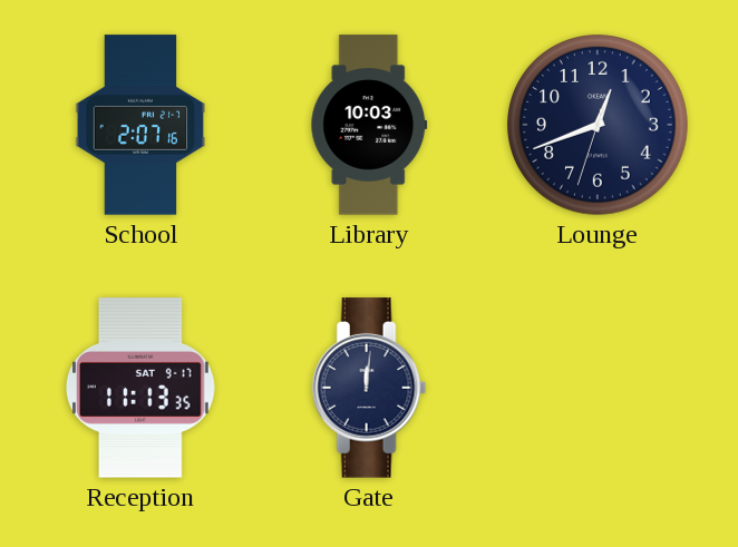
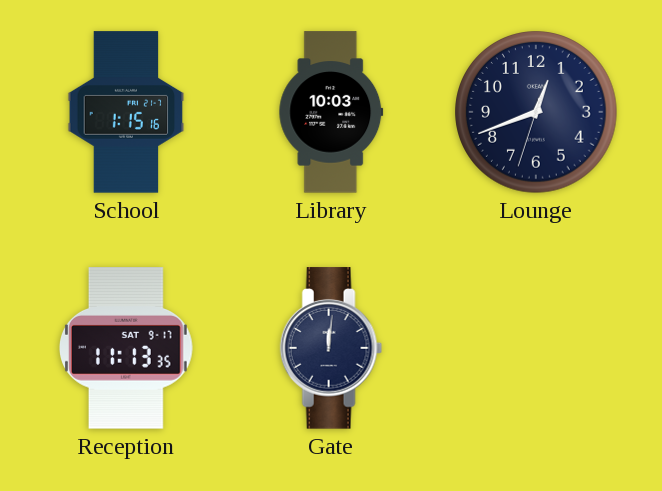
School: 2:07 -> 1:15 (126, 112)
